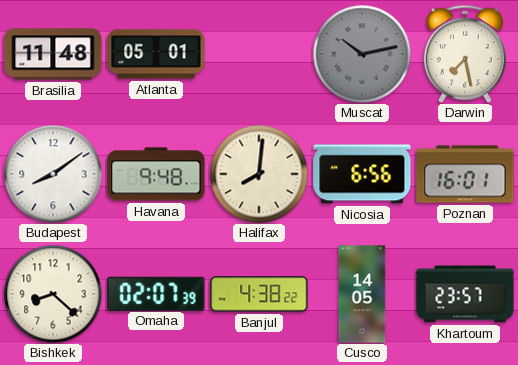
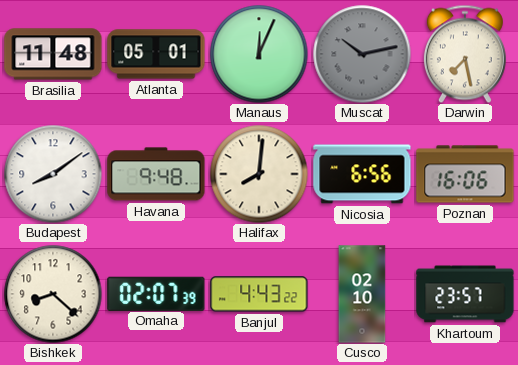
Manaus: none -> 12:04 (259, 54)
Poznan: 16:01 -> 16:06 (465, 174)
Banjul: 4:38 -> 4:43 (259, 294)
Cusco: 14:05 -> 02:10 (362, 294)
